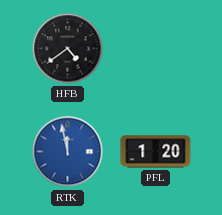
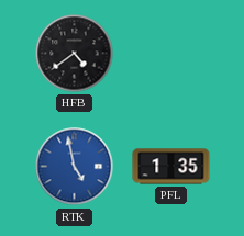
RTK: 11:58 -> 4:58 (75, 167)
PFL: 1:20 -> 1:35 (171, 167)
